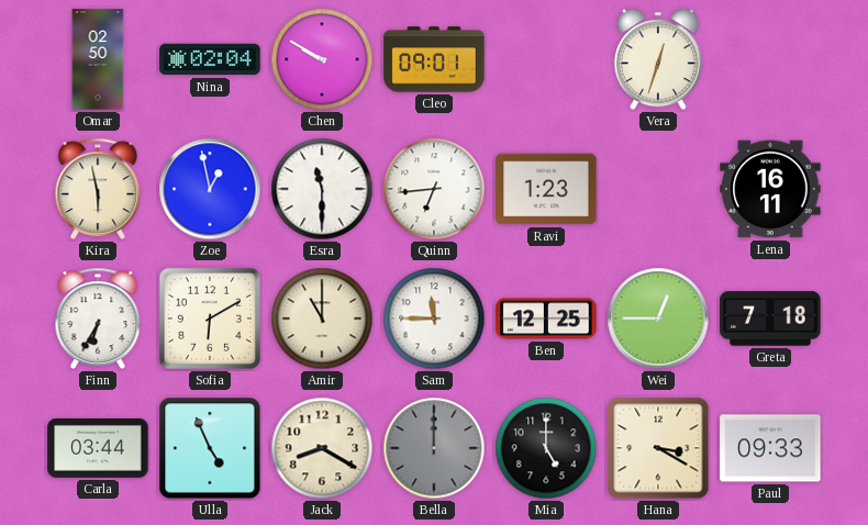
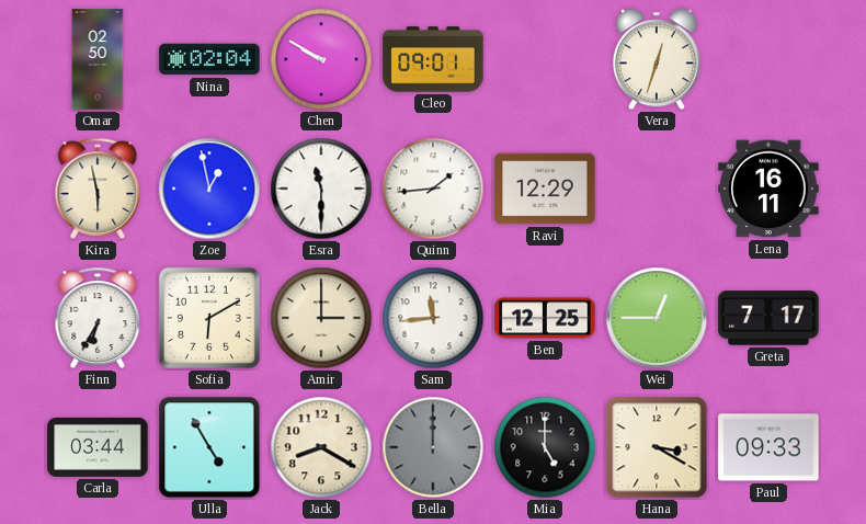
Quinn: 6:44 -> 1:44 (433, 189)
Ravi: 1:23 -> 12:29 (545, 189)
Amir: 11:00 -> 3:00 (321, 318)
Sam: 11:45 -> 11:44 (433, 318)
Greta: 7:18 -> 7:17 (768, 318)
Ulla: 4:56 -> 4:55 (209, 447)
